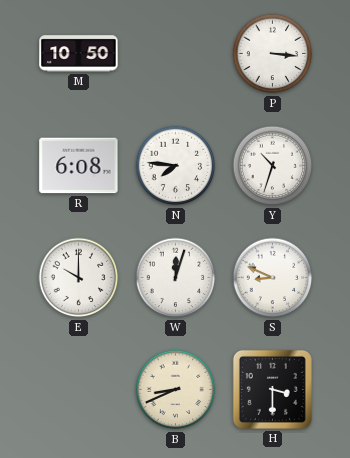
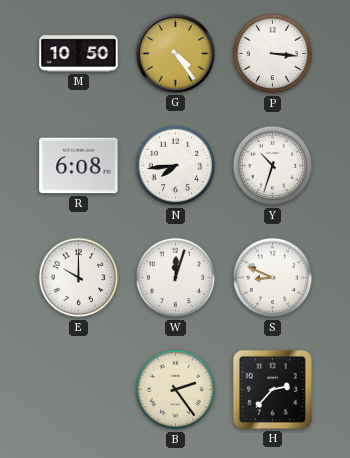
G: none -> 4:24 (175, 53)
N: 7:46 -> 7:44 (176, 166)
B: 8:41 -> 2:24 (176, 390)
H: 3:30 -> 2:37 (272, 389)
